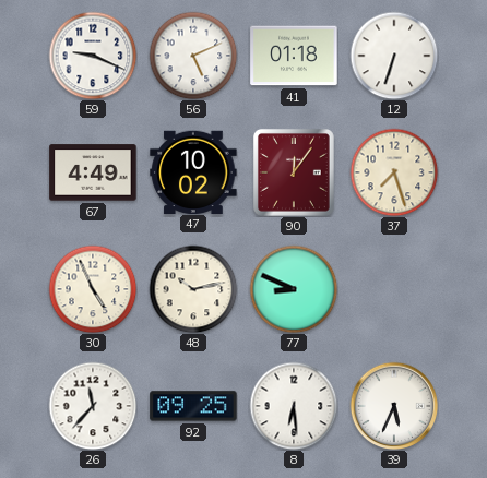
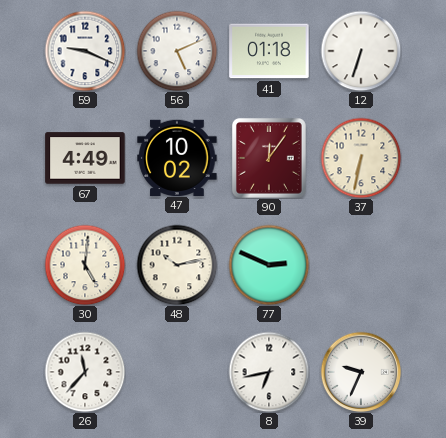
37: 7:27 -> 6:32 (361, 158)
30: 4:56 -> 5:01 (85, 265)
77: 8:49 -> 2:49 (269, 265)
92: 09:25 -> none (193, 406)
8: 6:29 -> 6:43 (269, 372)
39: 5:34 -> 9:34 (361, 372)
